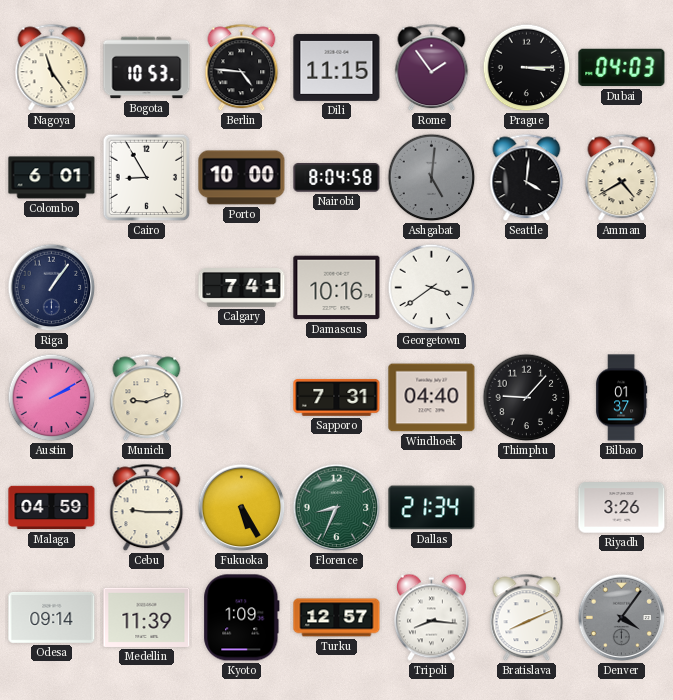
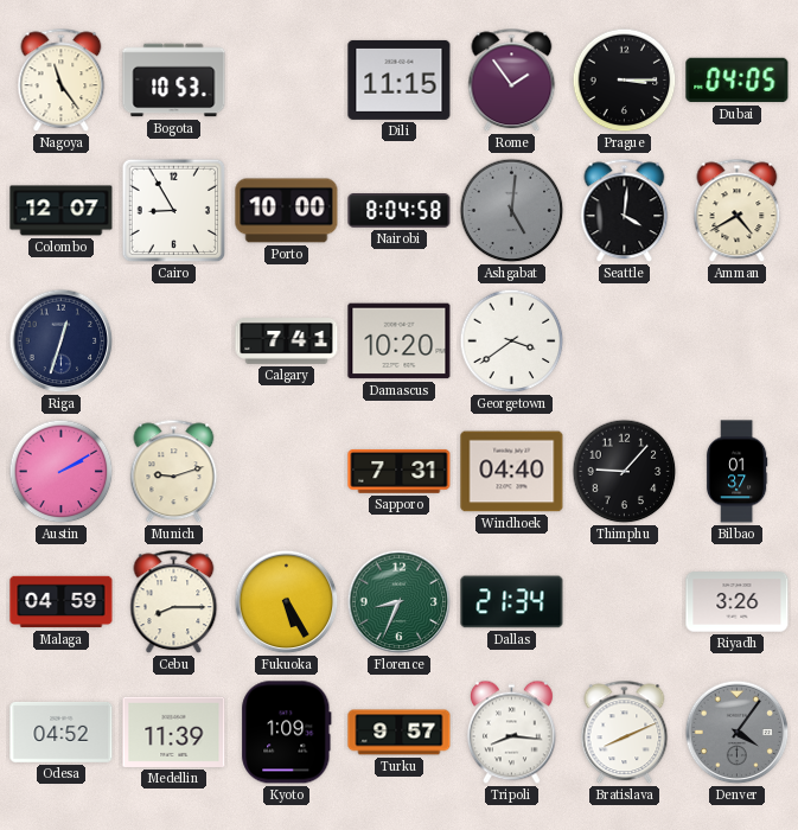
Berlin: 4:46 -> none (242, 68)
Dubai: 04:03 -> 04:05 (738, 81)
Colombo: 6:01 -> 12:07 (62, 211)
Riga: 1:06 -> 12:33 (62, 341)
Damascus: 10:16 -> 10:20 (400, 341)
Cebu: 9:15 -> 8:15 (174, 602)
Odesa: 09:14 -> 04:52 (62, 732)
Turku: 12:57 -> 9:57 (400, 733)
